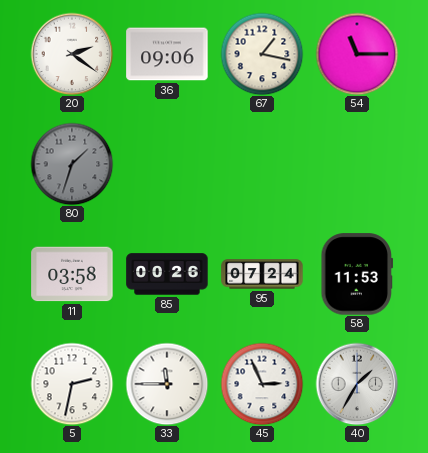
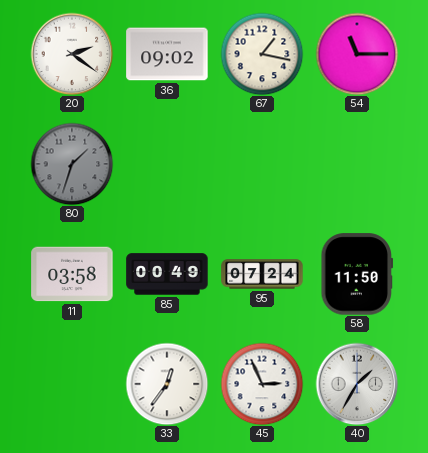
36: 09:06 -> 09:02 (167, 54)
85: 00:26 -> 00:49 (167, 274)
58: 11:53 -> 11:50 (357, 274)
5: 2:32 -> none (72, 384)
33: 11:45 -> 12:36 (167, 384)
